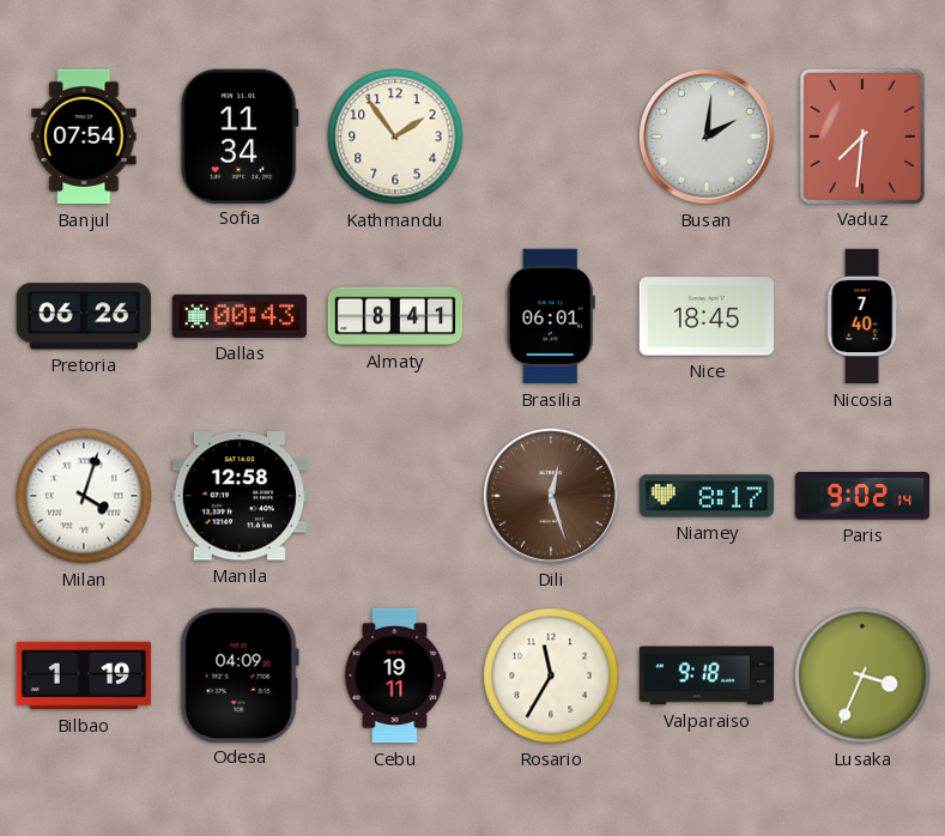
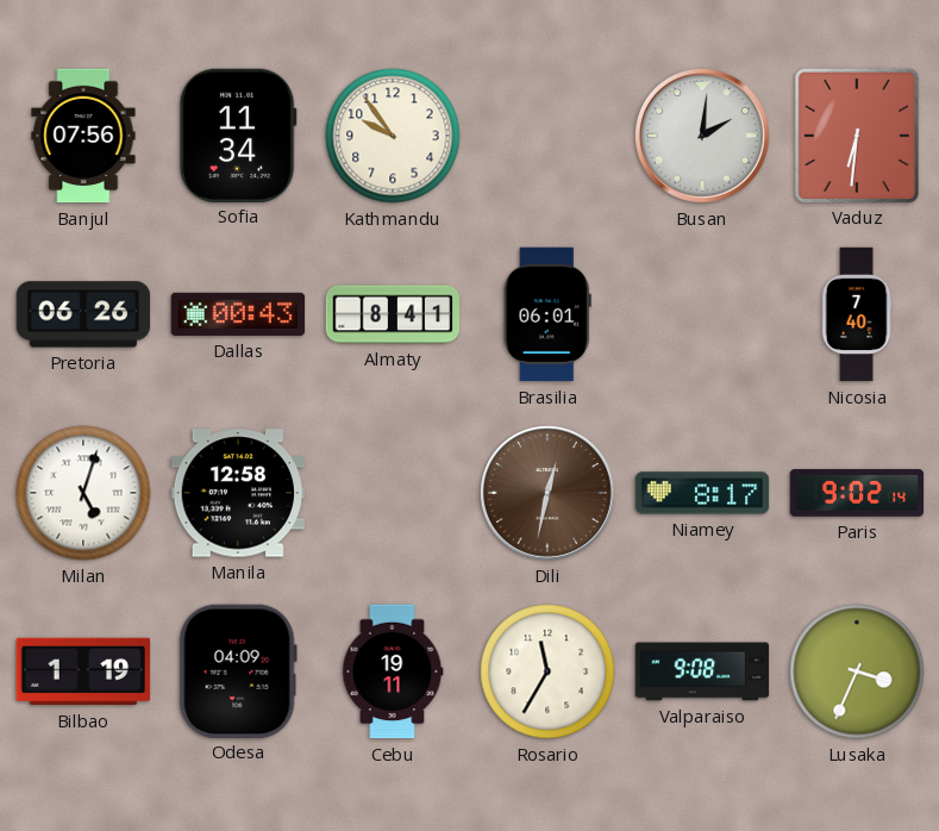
Banjul: 07:54 -> 07:56 (83, 136)
Kathmandu: 1:54 -> 9:54 (393, 136)
Vaduz: 7:31 -> 6:31 (857, 135)
Nice: 18:45 -> none (707, 316)
Milan: 4:03 -> 5:03 (83, 493)
Dili: 12:27 -> 12:32 (547, 493)
Valparaiso: 9:18 -> 9:08 (702, 671)
